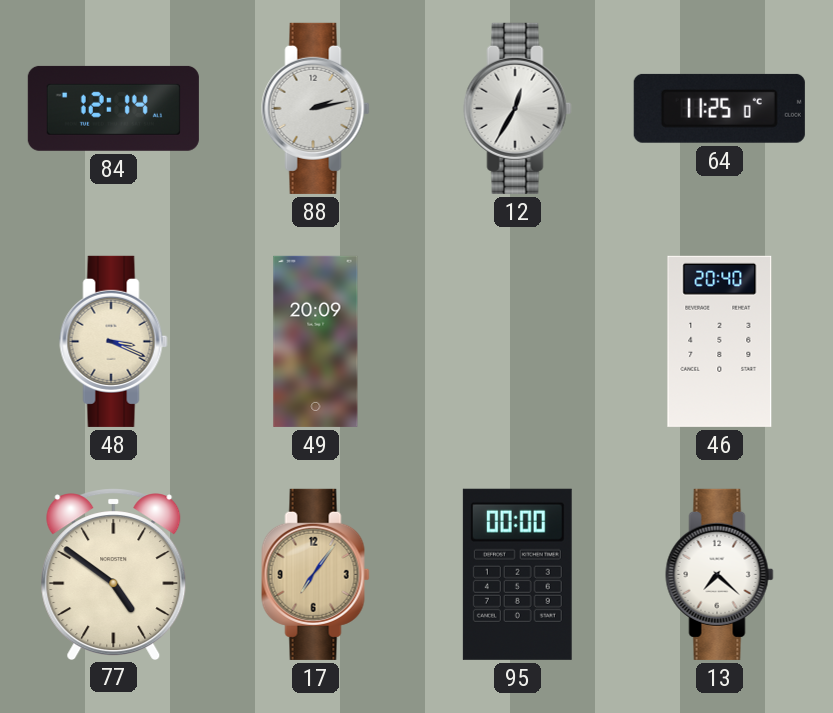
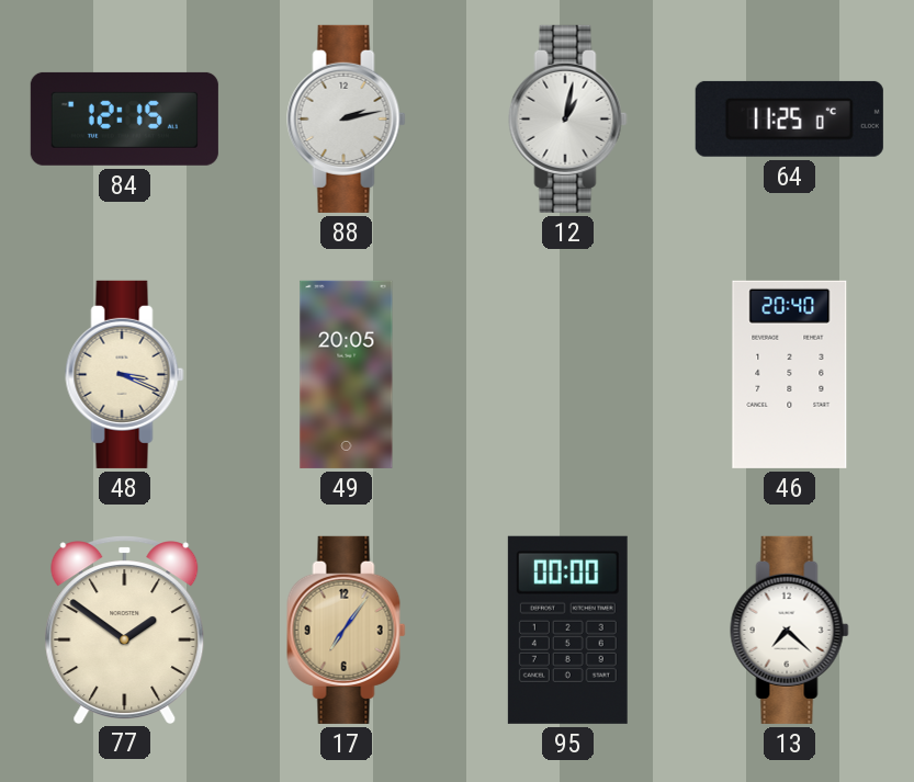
84: 12:14 -> 12:15 (124, 118)
12: 12:35 -> 1:02 (568, 118)
49: 20:09 -> 20:05 (347, 374)
77: 4:51 -> 1:51 (125, 630)
